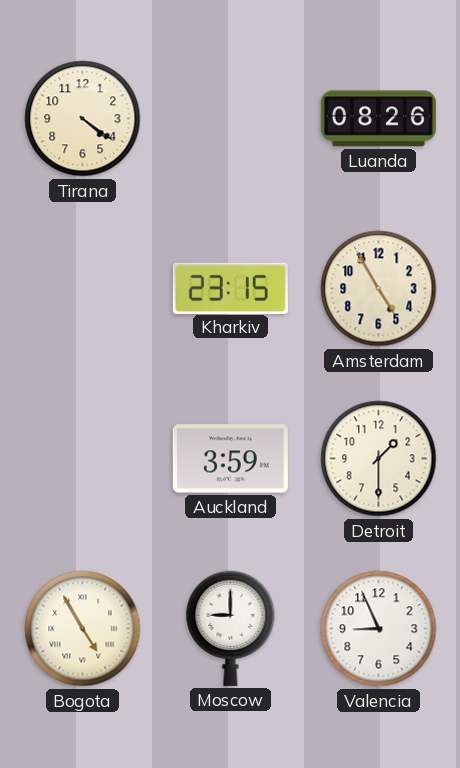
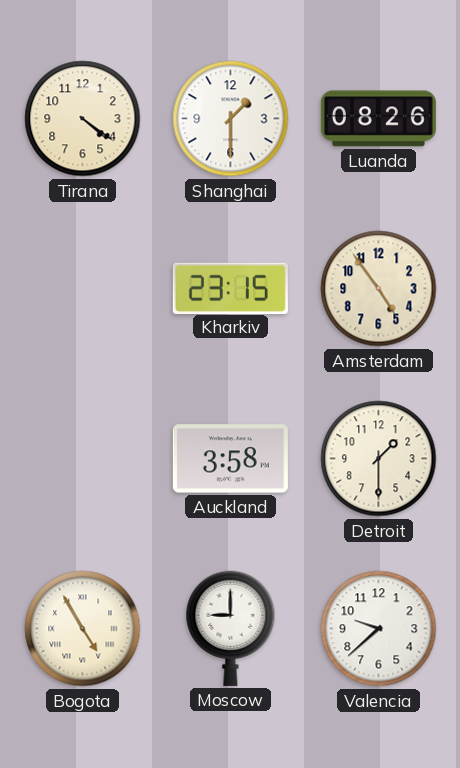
Shanghai: none -> 1:30 (231, 119)
Amsterdam: 4:55 -> 4:54 (379, 289)
Auckland: 3:59 -> 3:58 (230, 459)
Valencia: 8:56 -> 9:38 (379, 629)
